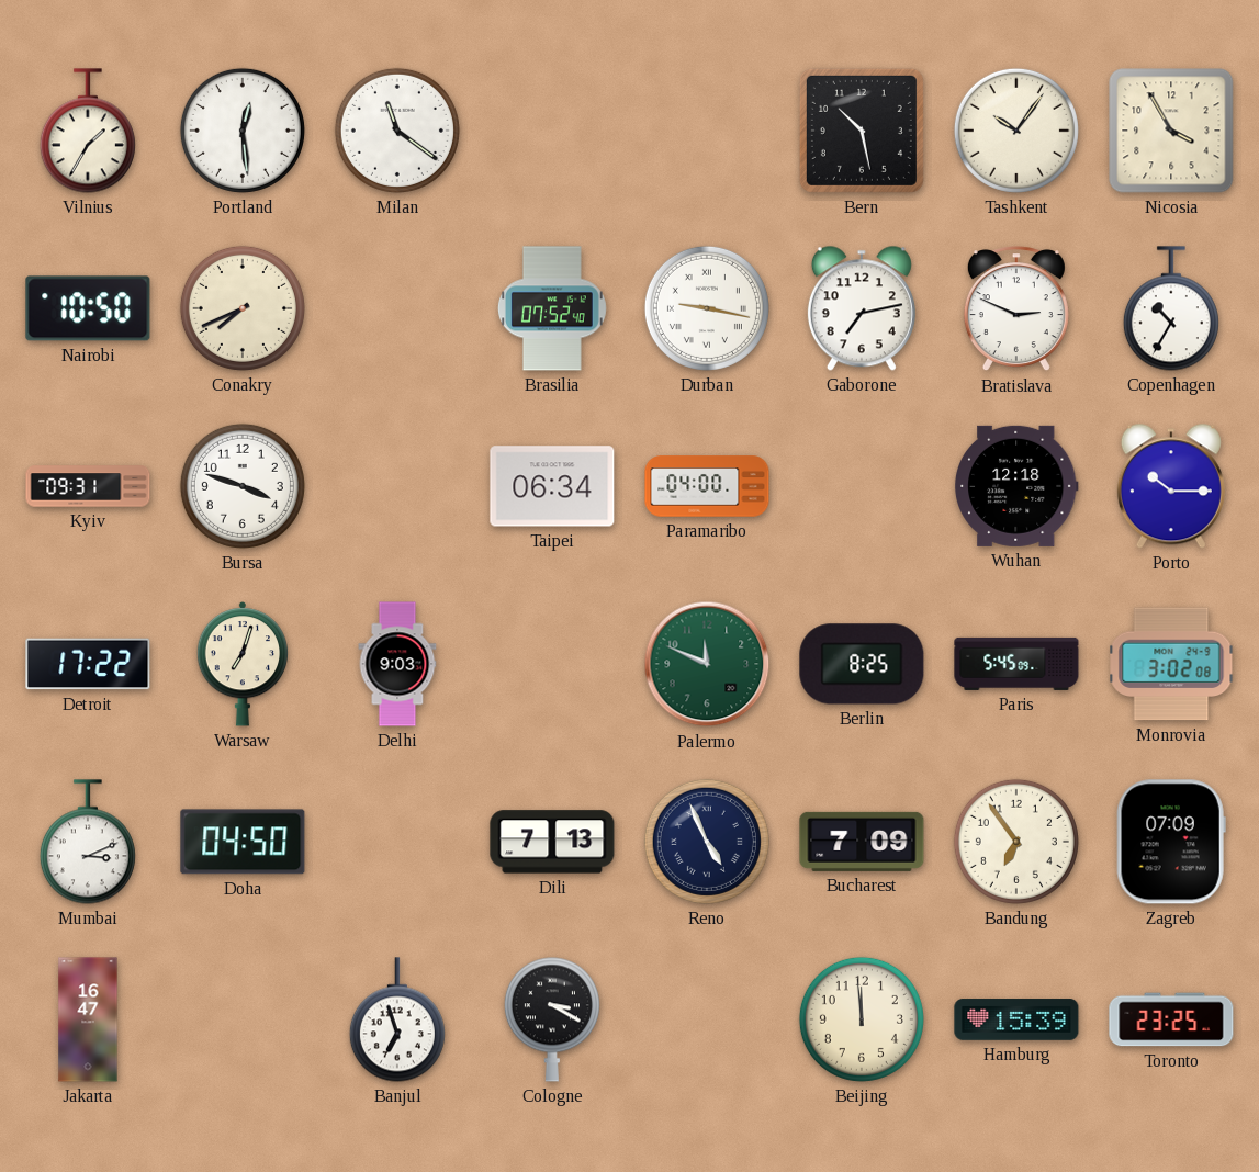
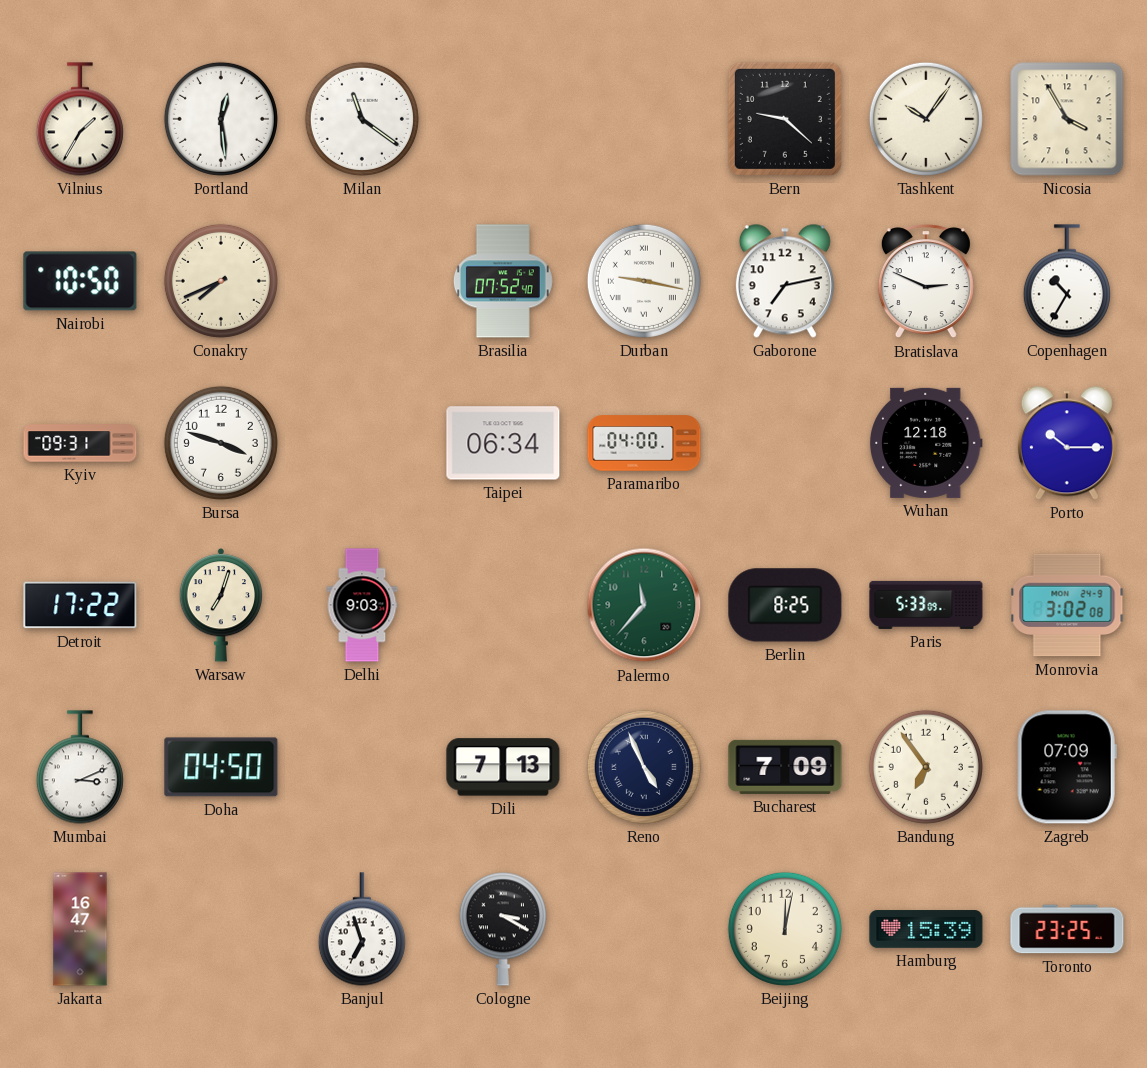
Bern: 10:28 -> 9:22 (785, 119)
Palermo: 11:49 -> 11:37 (644, 605)
Paris: 5:45 -> 5:33 (926, 605)
Beijing: 11:59 -> 12:02 (785, 929)
